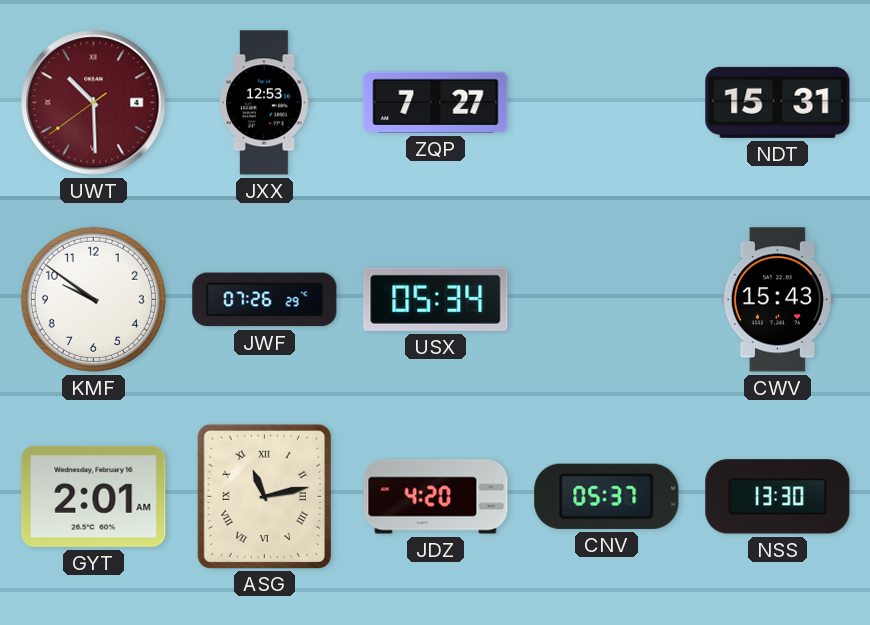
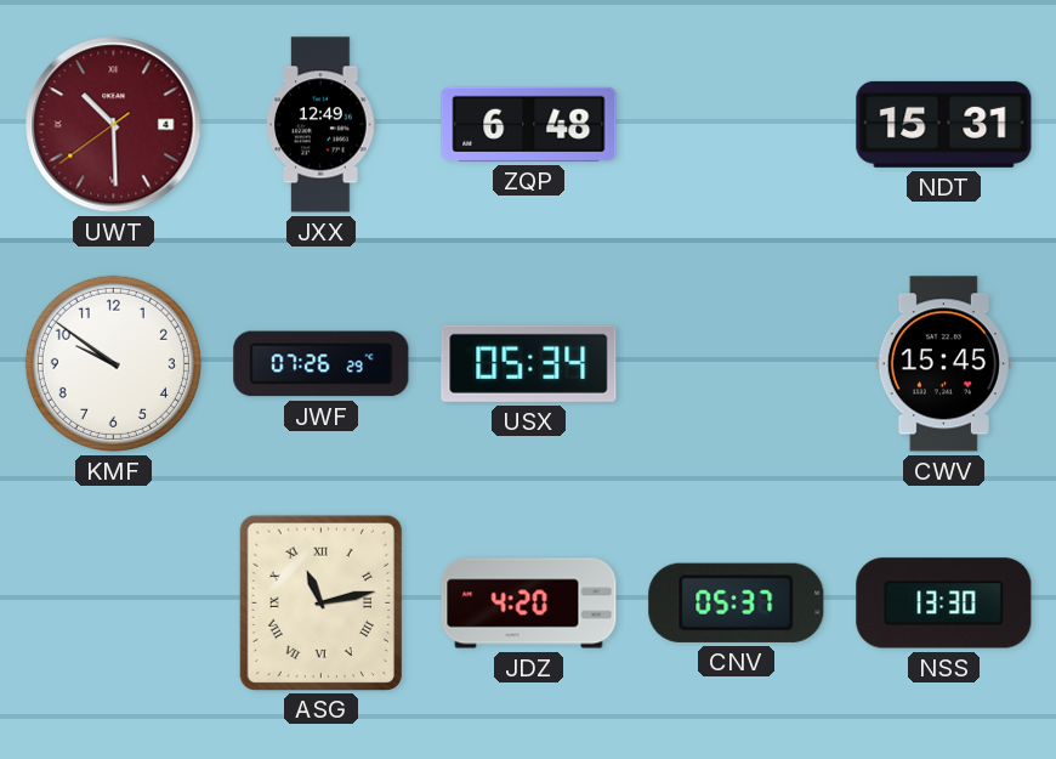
JXX: 12:53 -> 12:49 (322, 125)
ZQP: 7:27 -> 6:48 (529, 124)
CWV: 15:43 -> 15:45 (943, 364)
GYT: 2:01 -> none (94, 496)
